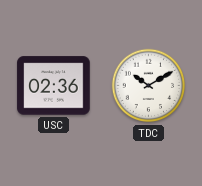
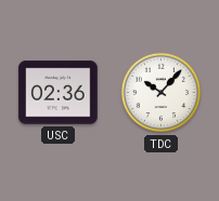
TDC: 10:10 -> 10:07 (162, 93)
